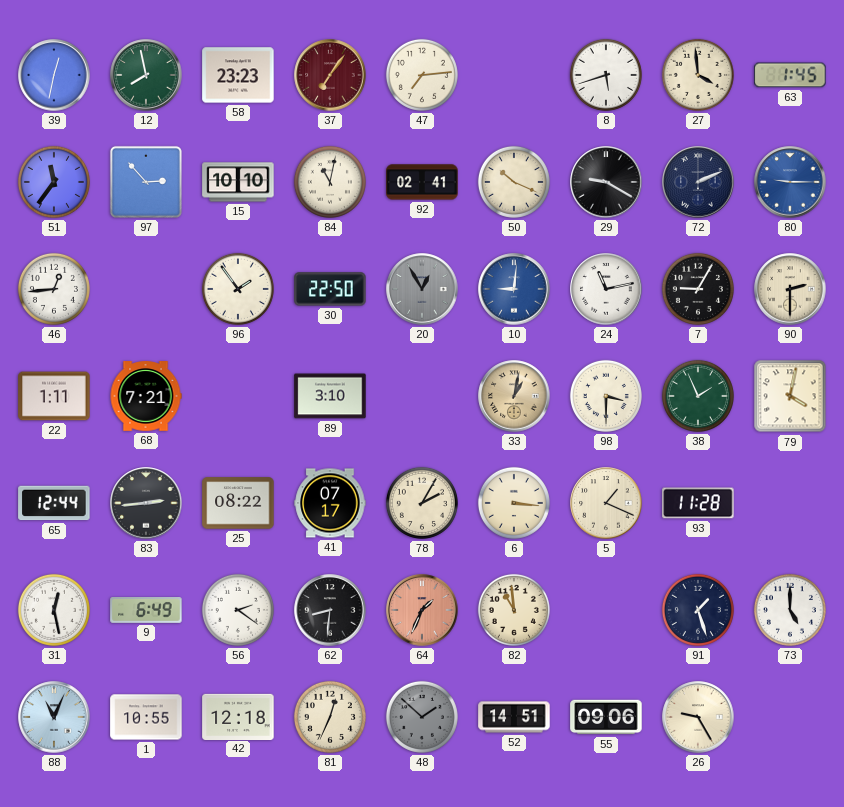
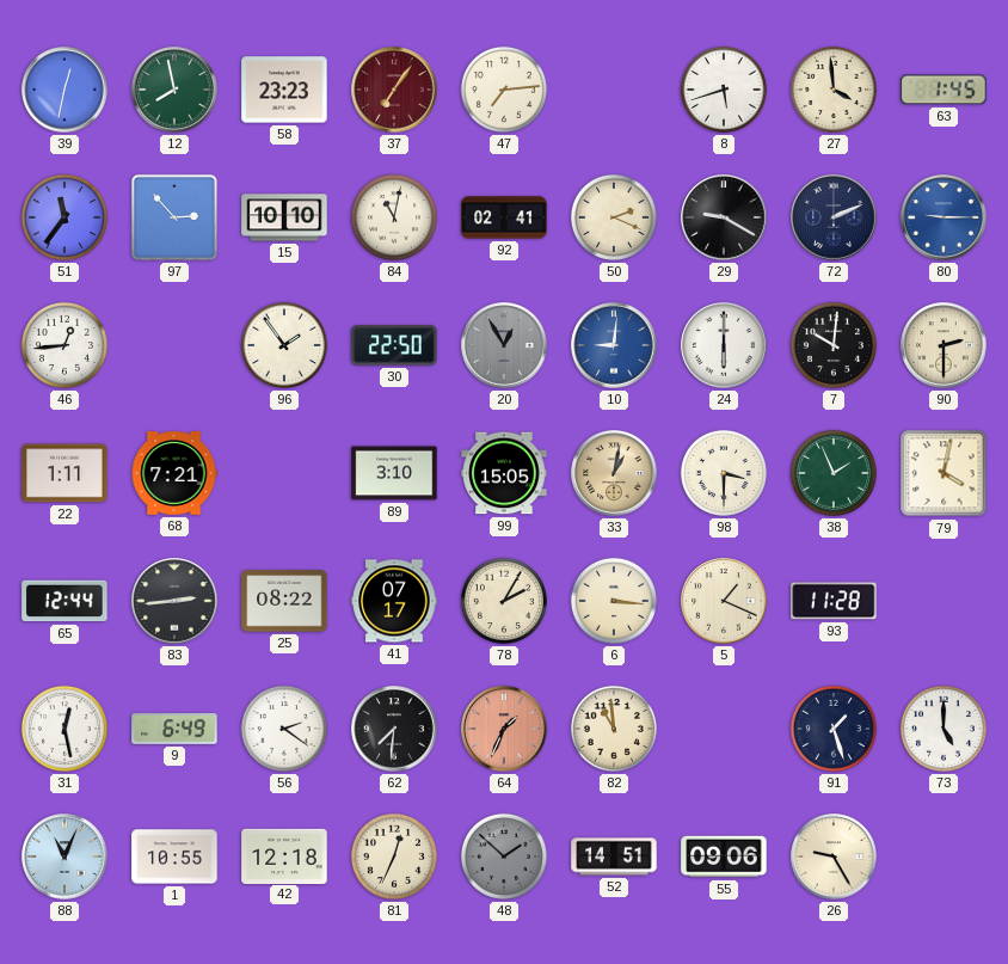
50: 10:19 -> 2:19 (614, 217)
24: 11:13 -> 6:00 (724, 345)
7: 9:05 -> 10:01 (834, 345)
99: none -> 15:05 (504, 473)
62: 8:31 -> 7:31 (394, 729)
